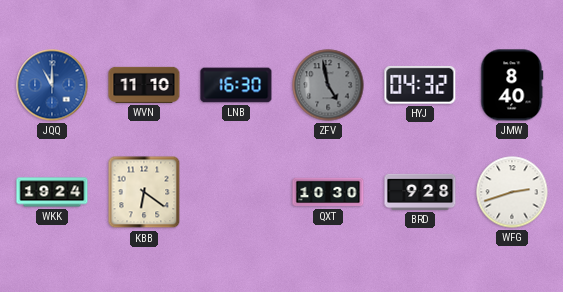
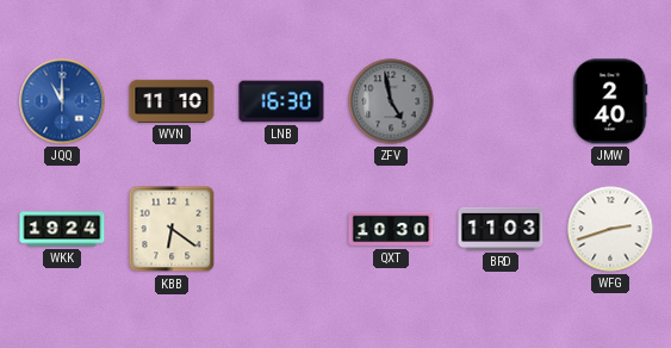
HYJ: 04:32 -> none (420, 85)
JMW: 8:40 -> 2:40 (610, 101)
BRD: 9:28 -> 11:03 (501, 229)
